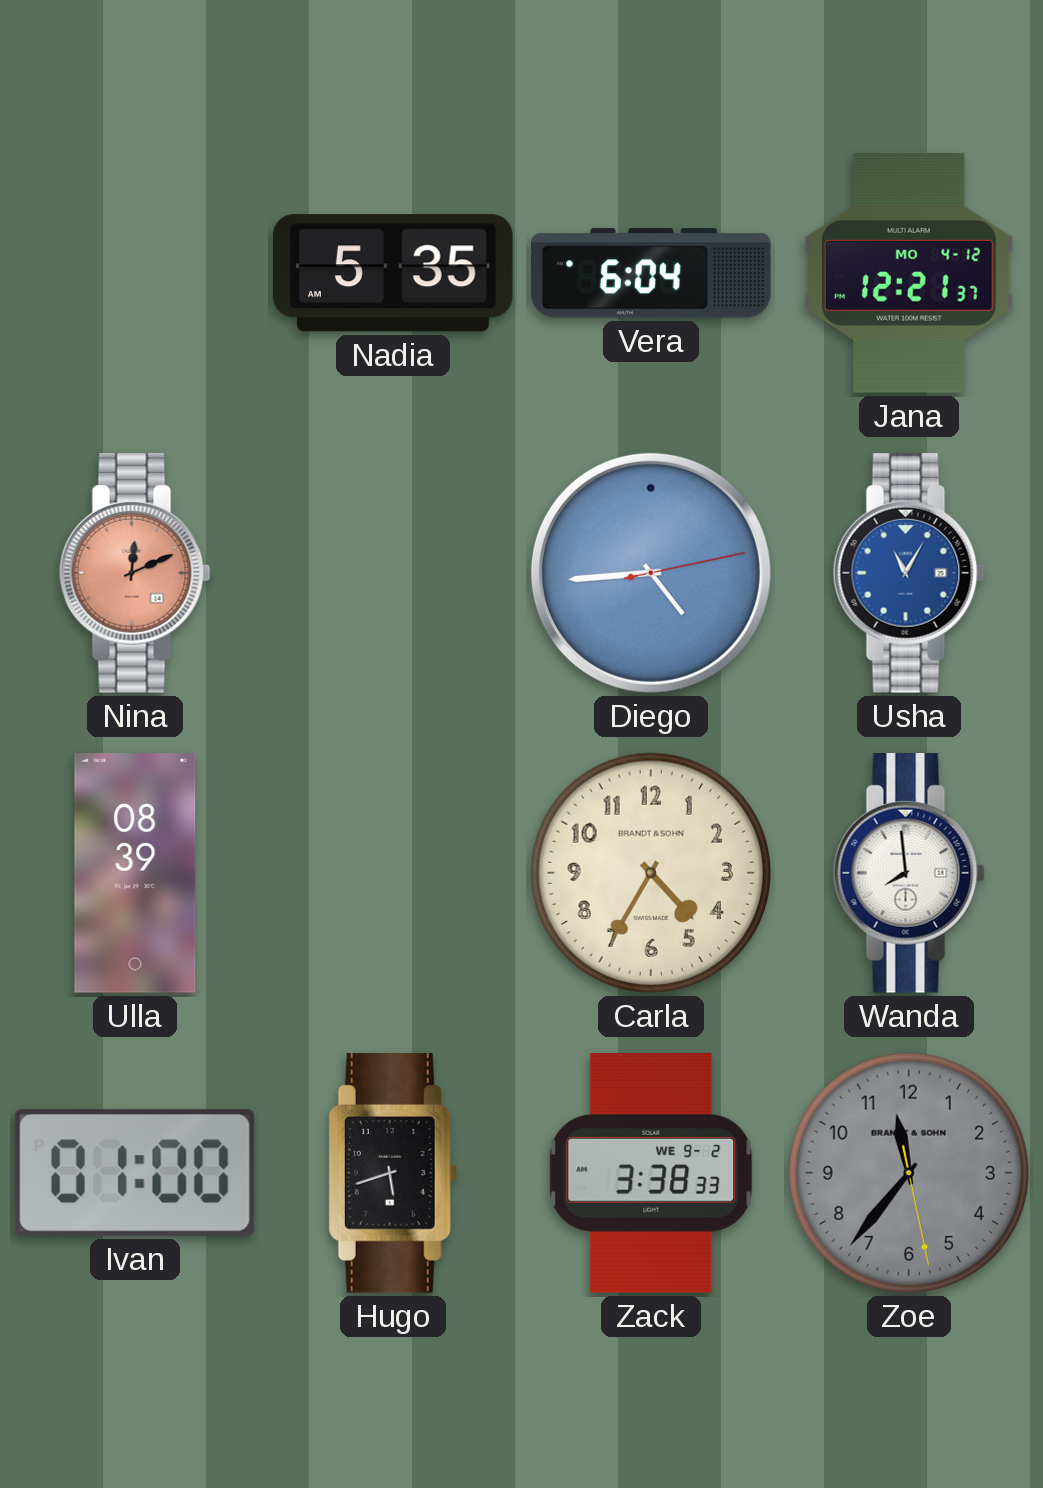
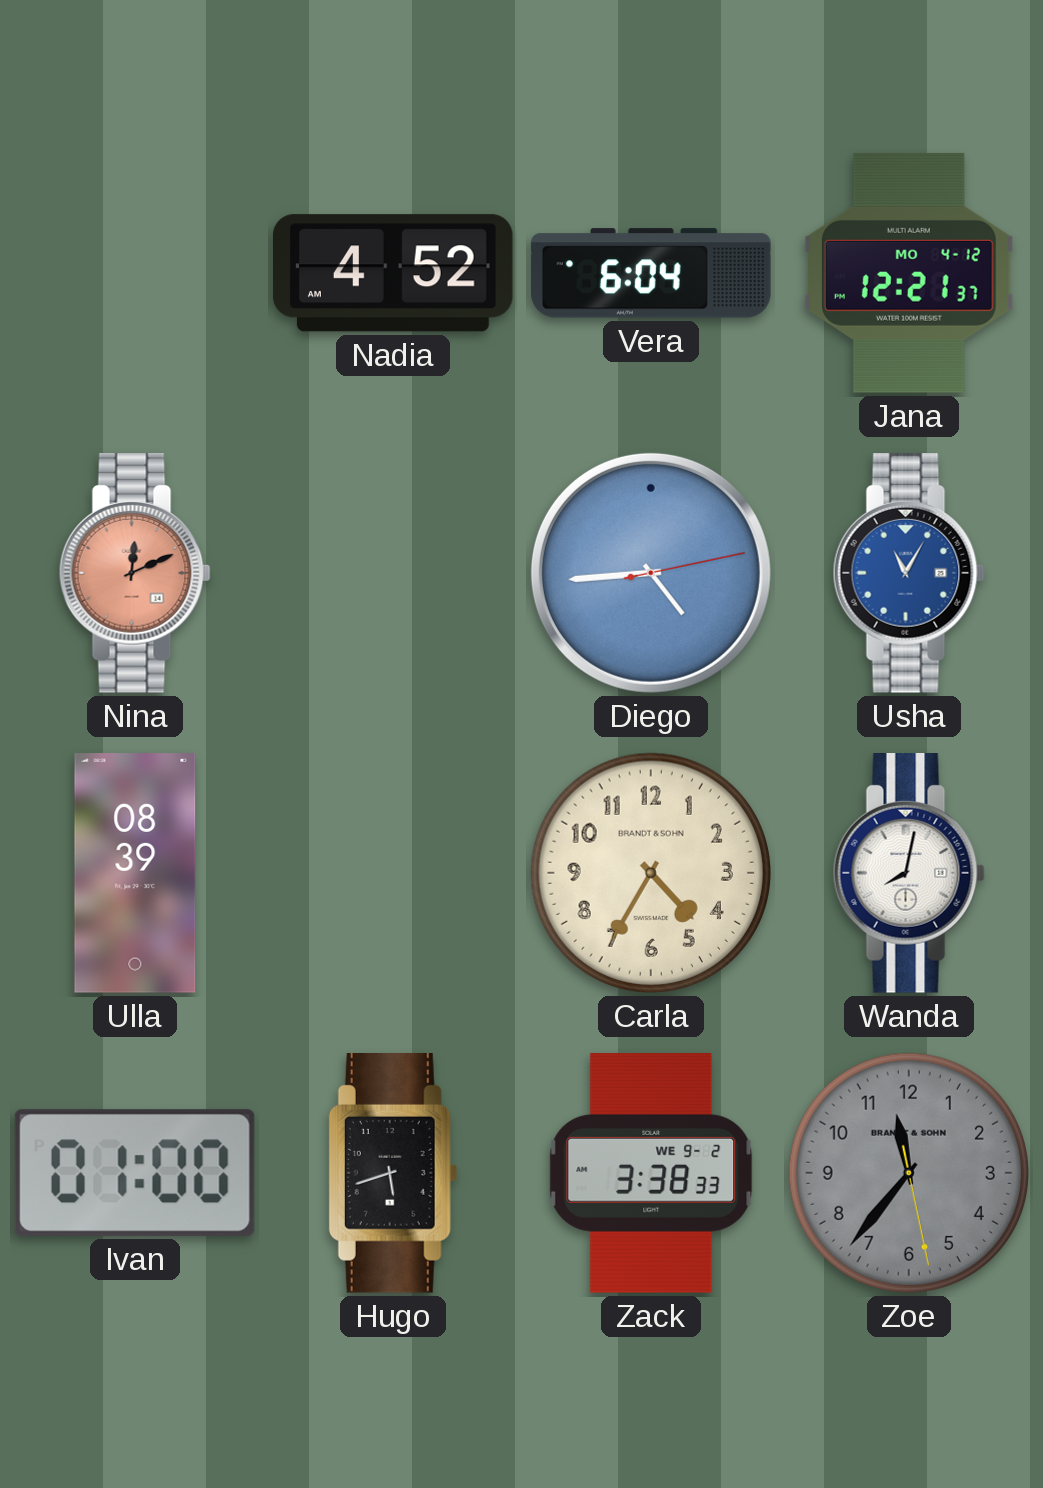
Nadia: 5:35 -> 4:52 (393, 273)
Wanda: 7:59 -> 8:02 (909, 874)
